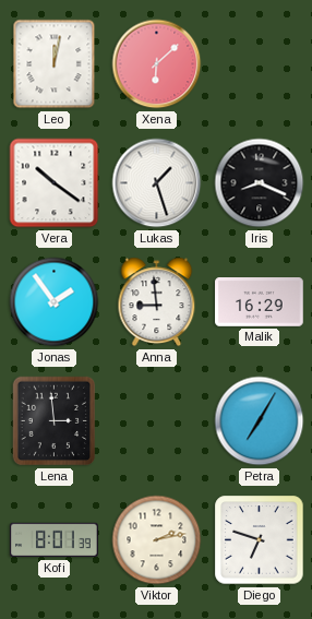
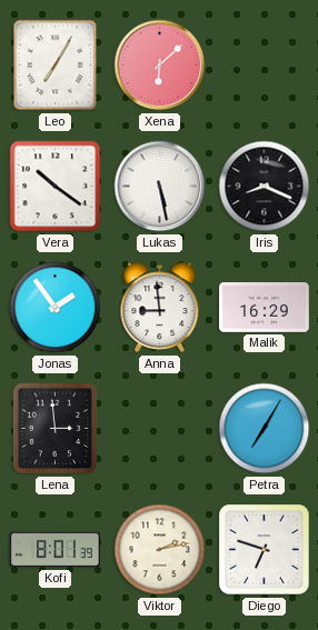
Leo: 12:02 -> 7:05 (56, 66)
Lukas: 1:27 -> 5:28 (160, 187)
